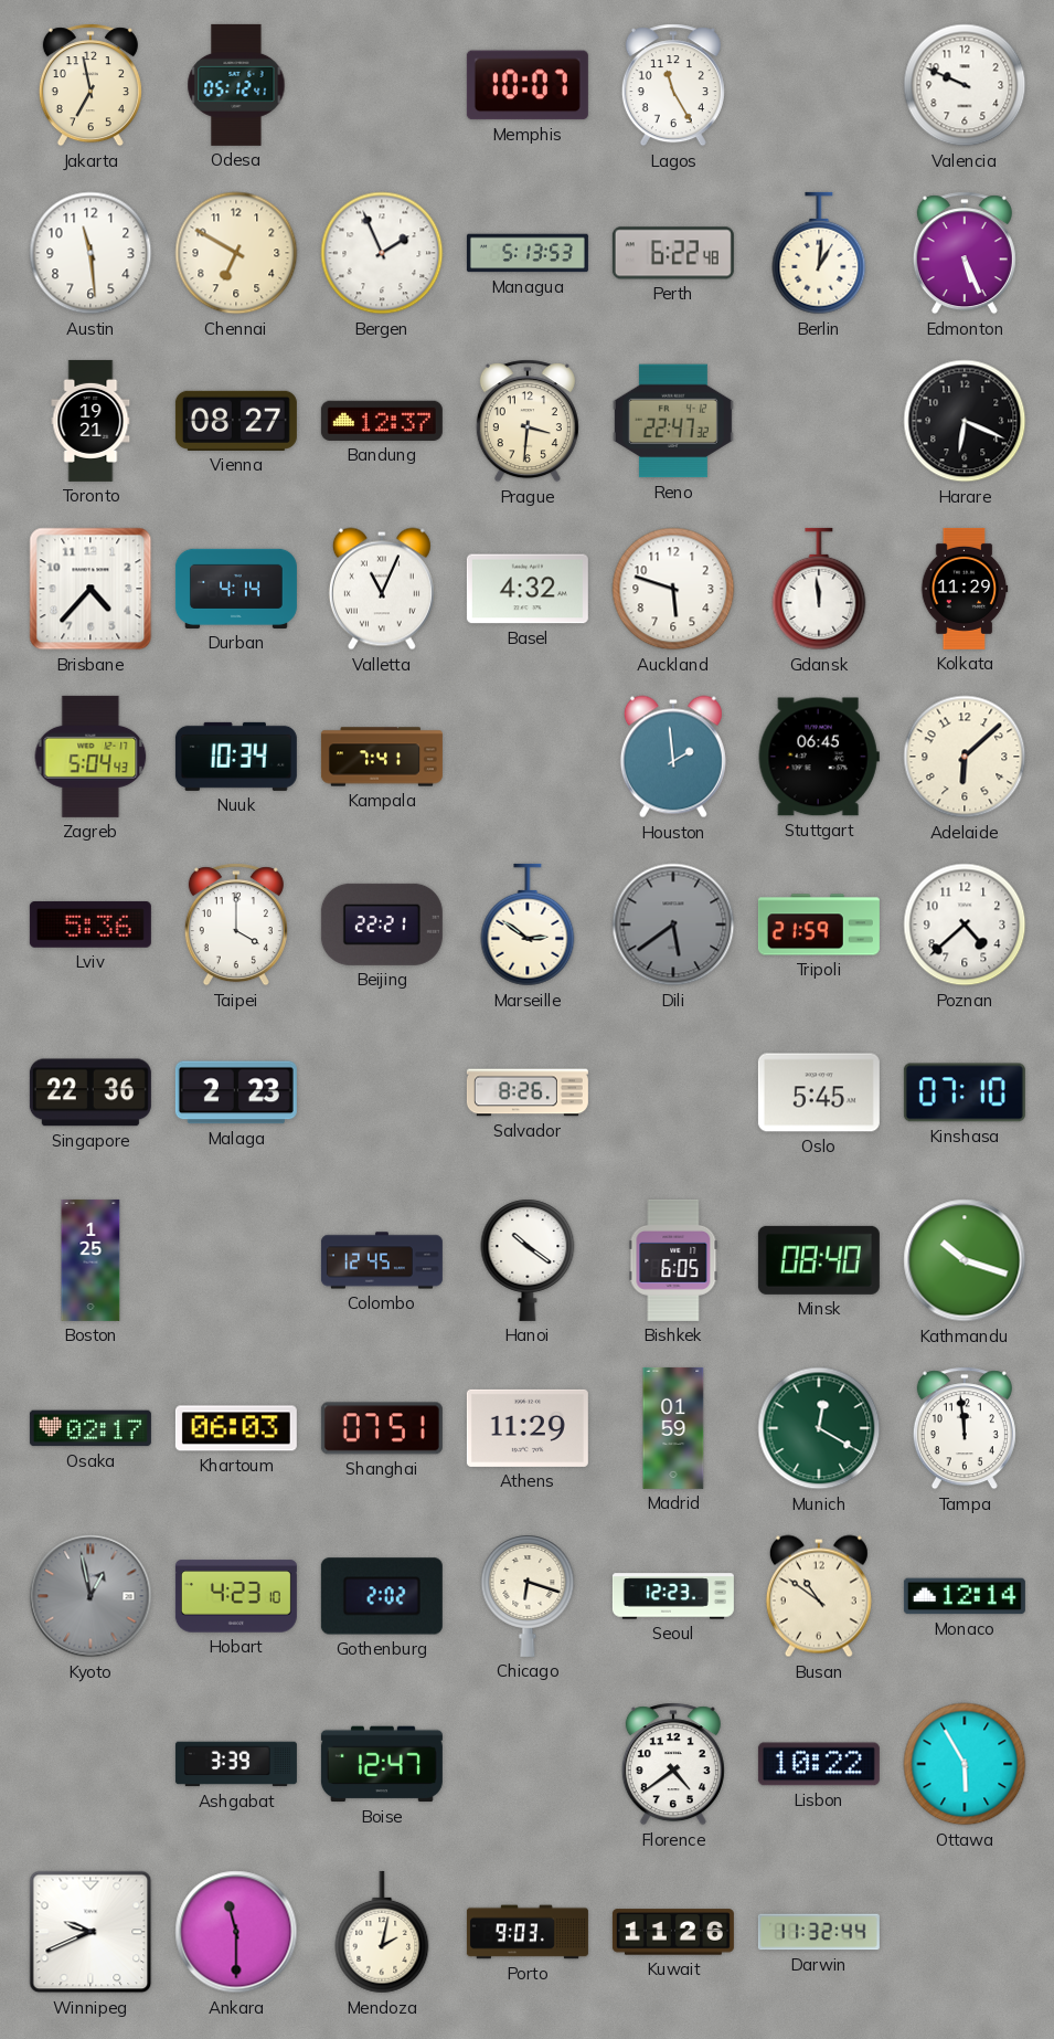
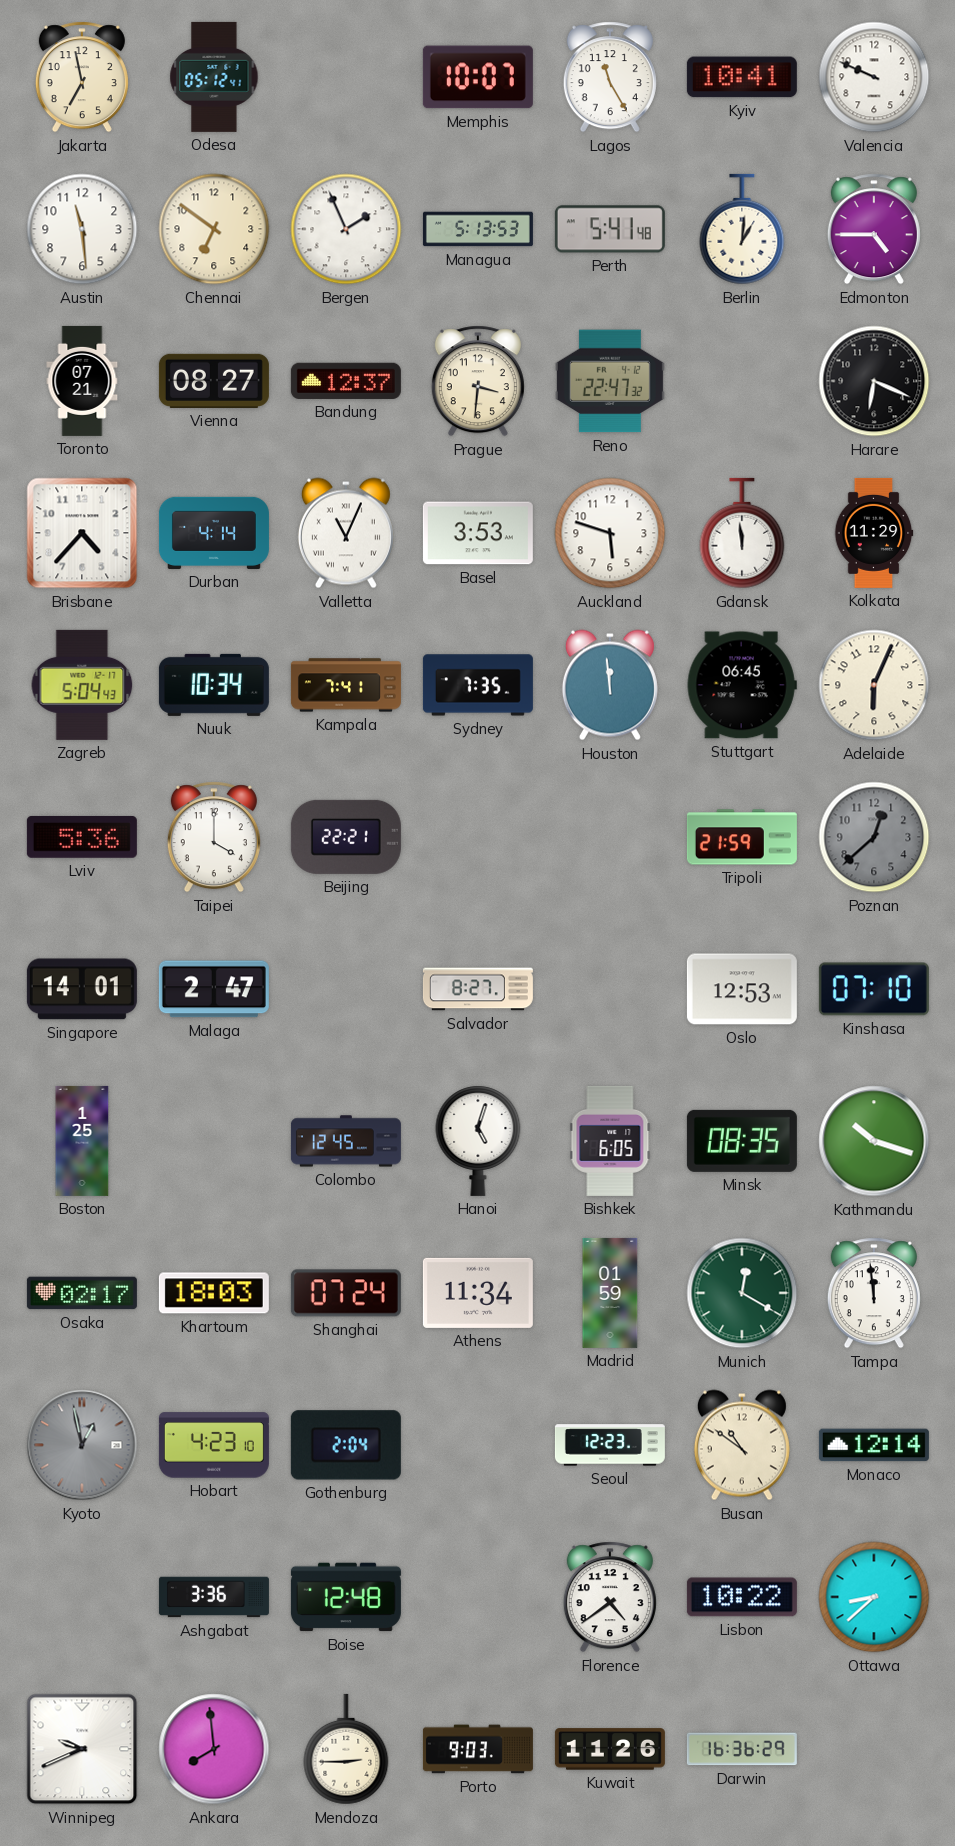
Kyiv: none -> 10:41 (742, 77)
Chennai: 6:50 -> 6:51 (214, 229)
Perth: 6:22 -> 5:41 (610, 229)
Edmonton: 5:26 -> 4:45 (874, 229)
Toronto: 19:21 -> 07:21 (82, 381)
Basel: 4:32 -> 3:53 (478, 533)
Sydney: none -> 7:35 (478, 685)
Houston: 1:59 -> 11:59 (610, 685)
Adelaide: 6:08 -> 6:04 (874, 685)
Marseille: 2:51 -> none (528, 925)
Dili: 5:39 -> none (673, 925)
Poznan: 4:38 -> 12:38 (874, 837)
Poznan dial: white -> grey (874, 837)
Singapore: 22:36 -> 14:01 (82, 989)
Malaga: 2:23 -> 2:47 (214, 989)
Salvador: 8:26 -> 8:27 (478, 989)
Oslo: 5:45 -> 12:53 (742, 989)
Hanoi: 10:21 -> 5:03 (478, 1141)
Minsk: 08:40 -> 08:35 (742, 1141)
Khartoum: 06:03 -> 18:03 (214, 1293)
Shanghai: 07:51 -> 07:24 (346, 1293)
Athens: 11:29 -> 11:34 (478, 1293)
Gothenburg: 2:02 -> 2:04 (346, 1445)
Chicago: 6:18 -> none (528, 1596)
Ashgabat: 3:39 -> 3:36 (214, 1597)
Boise: 12:47 -> 12:48 (346, 1597)
Ottawa: 5:55 -> 8:38 (874, 1597)
Ankara: 11:30 -> 7:59 (214, 1749)
Mendoza: 2:02 -> 2:45 (346, 1749)
Darwin: 11:32 -> 16:36 (742, 1749)
